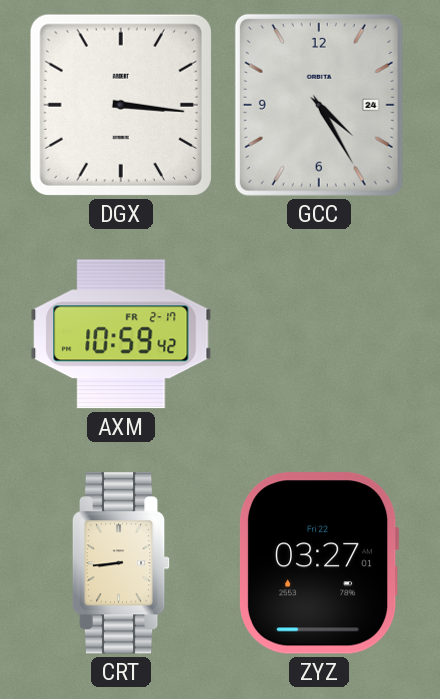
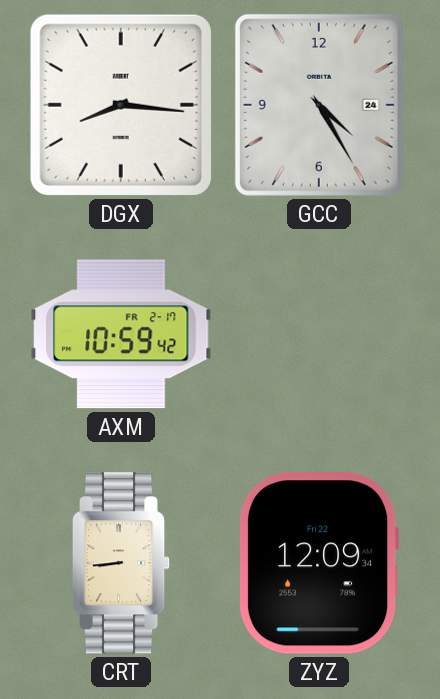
DGX: 3:16 -> 8:16 (121, 105)
ZYZ: 03:27 -> 12:09 (319, 563)
